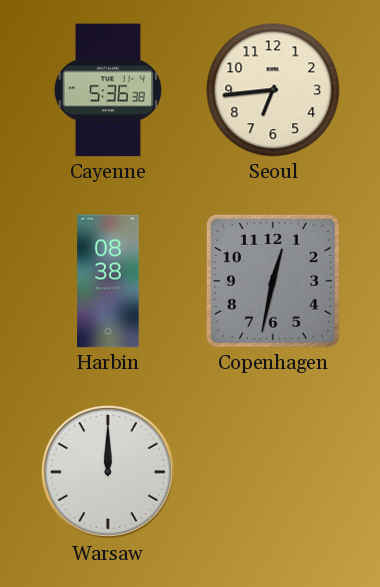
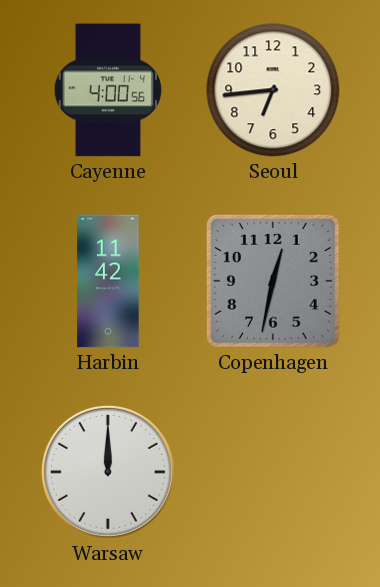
Cayenne: 5:36 -> 4:00 (108, 90)
Harbin: 08:38 -> 11:42 (108, 281)
